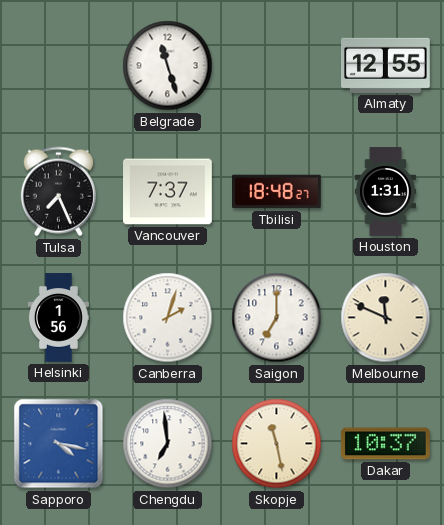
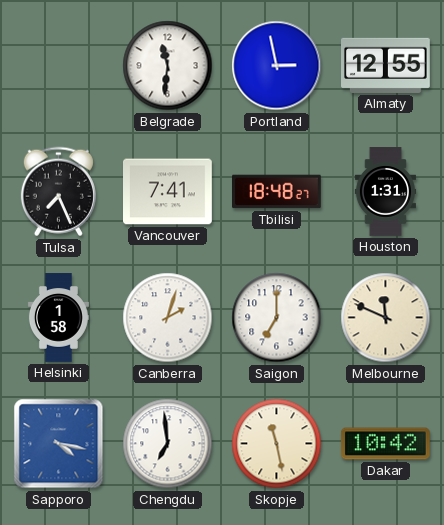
Belgrade: 11:27 -> 11:31 (168, 66)
Portland: none -> 2:58 (277, 66)
Vancouver: 7:37 -> 7:41 (168, 192)
Helsinki: 1:56 -> 1:58 (58, 318)
Dakar: 10:37 -> 10:42 (385, 444)
